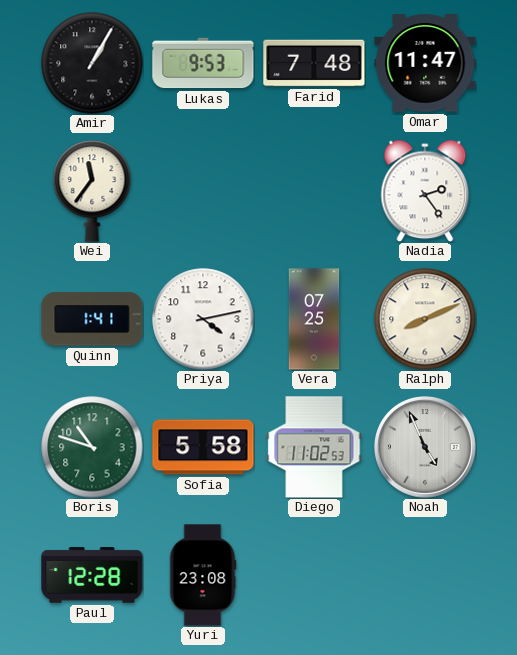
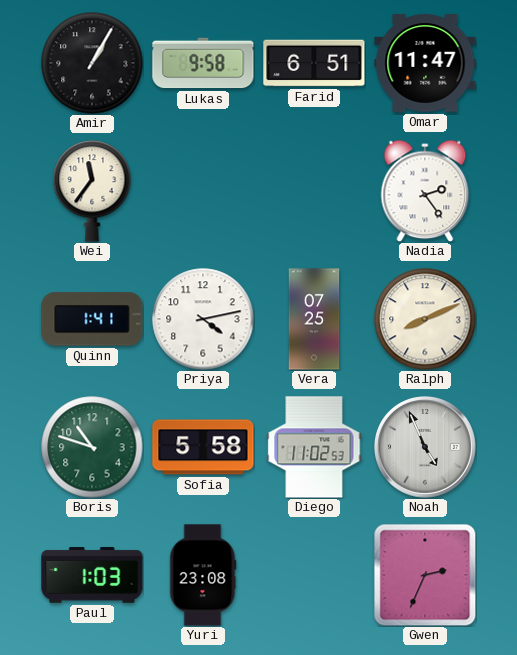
Lukas: 9:53 -> 9:58 (203, 63)
Farid: 7:48 -> 6:51 (314, 63)
Paul: 12:28 -> 1:03 (92, 575)
Gwen: none -> 2:34 (425, 575)
